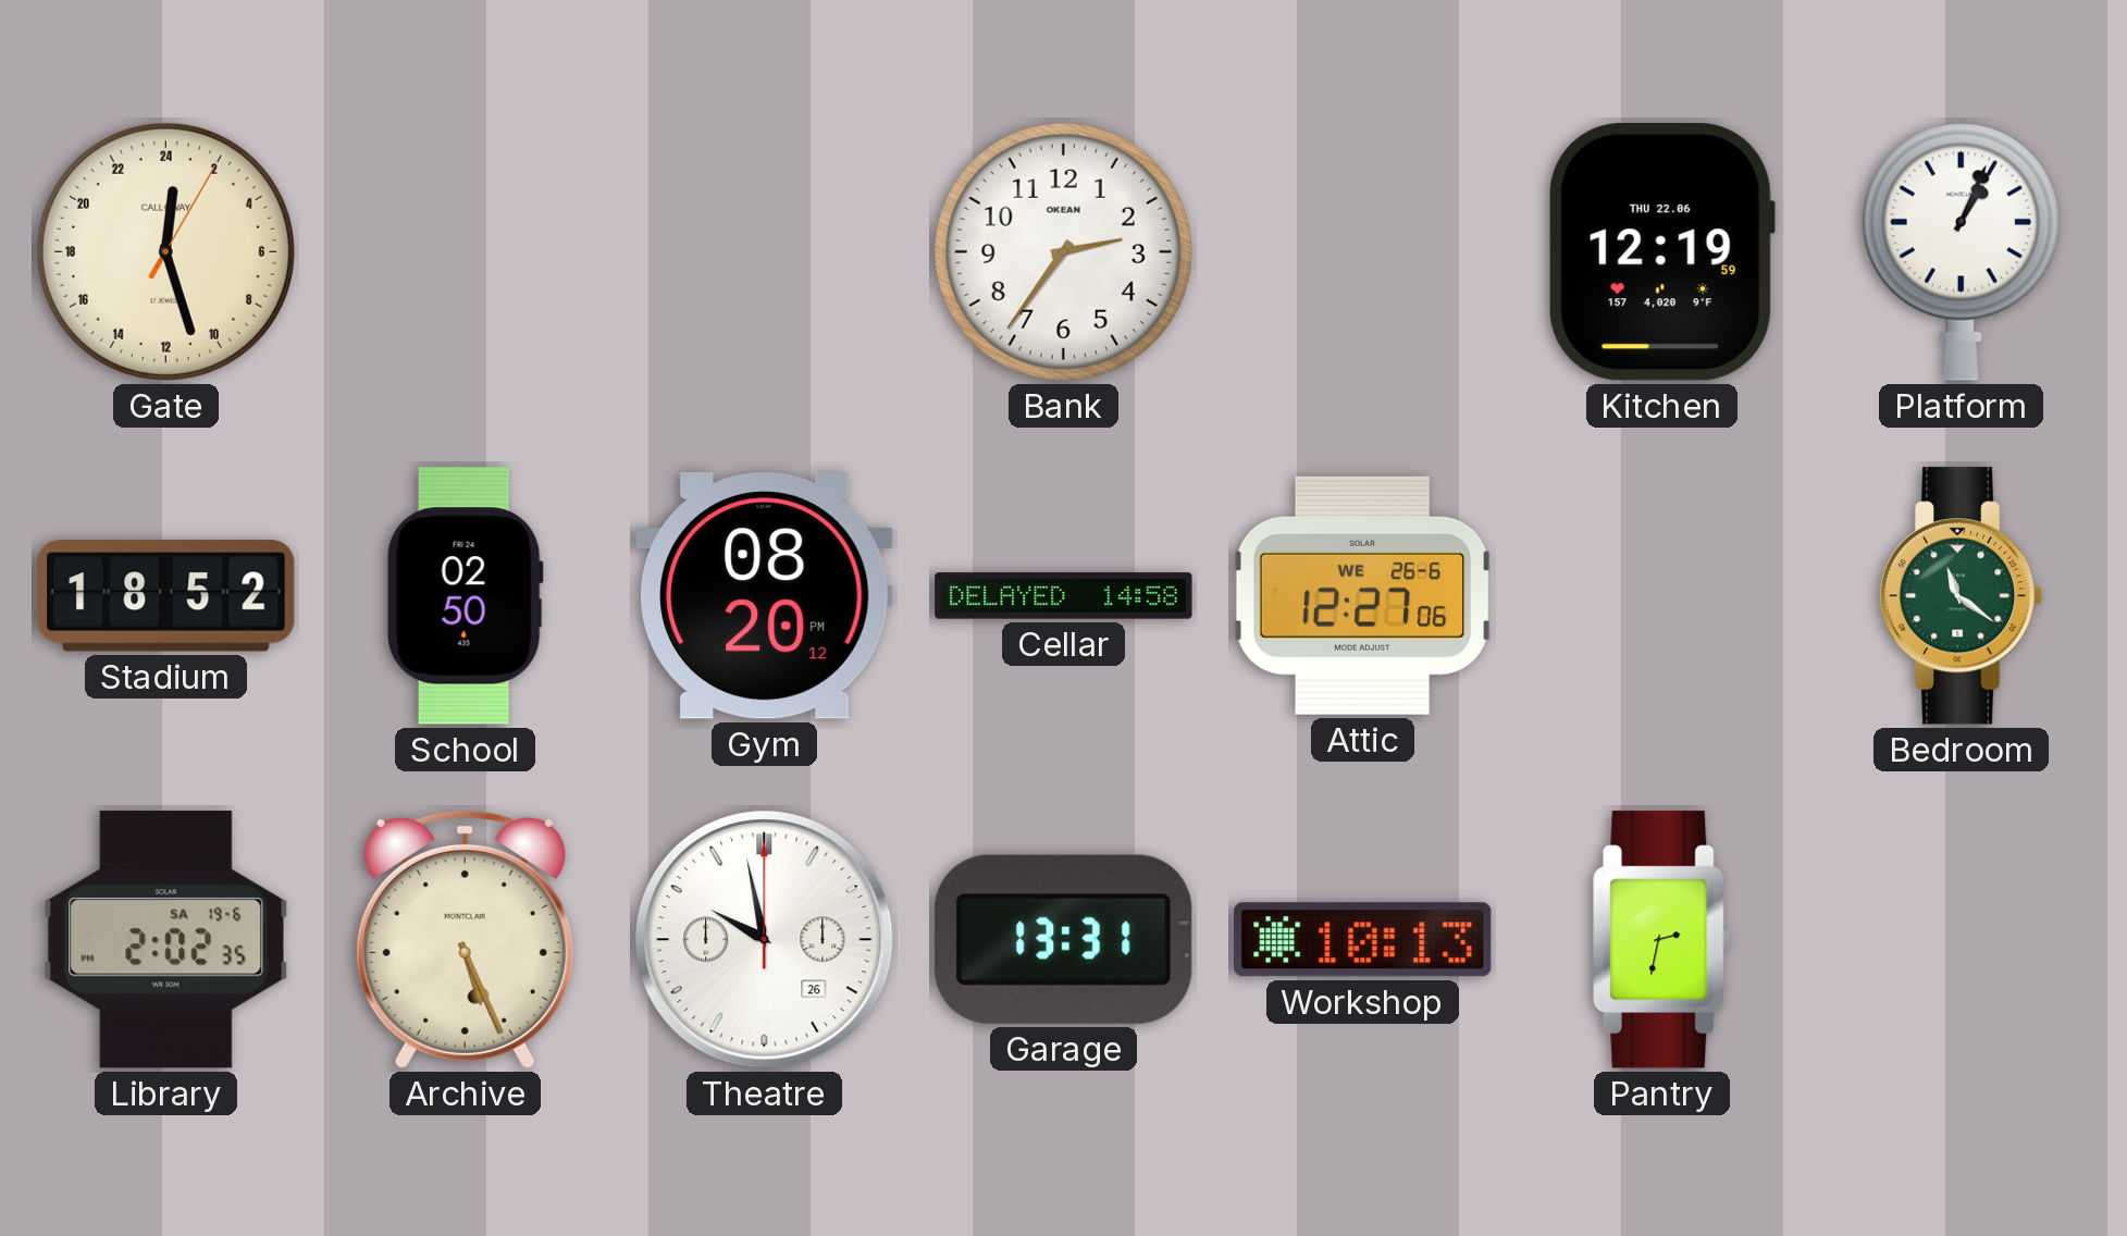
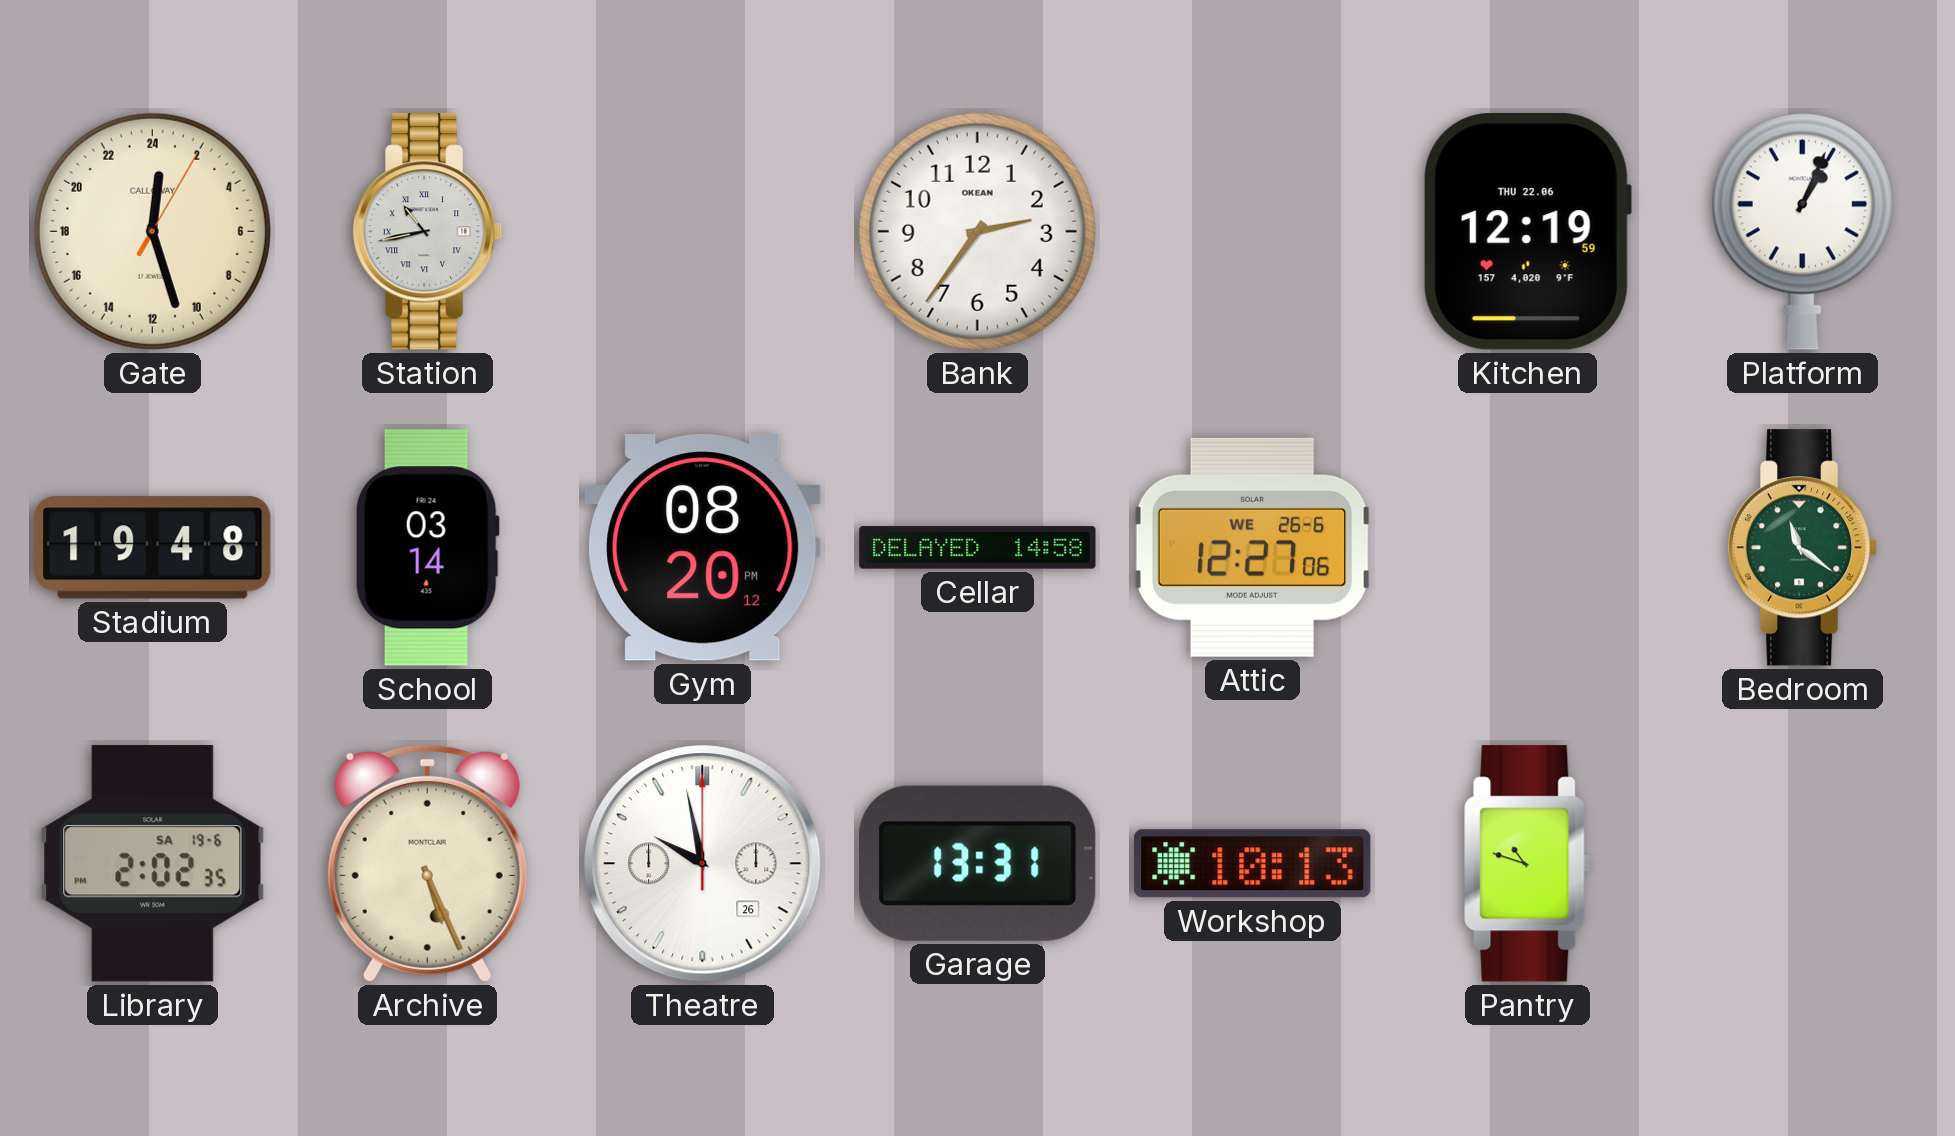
Station: none -> 10:43 (428, 232)
Stadium: 18:52 -> 19:48 (153, 548)
School: 02:50 -> 03:14 (427, 548)
Pantry: 2:32 -> 10:48 (1528, 864)
